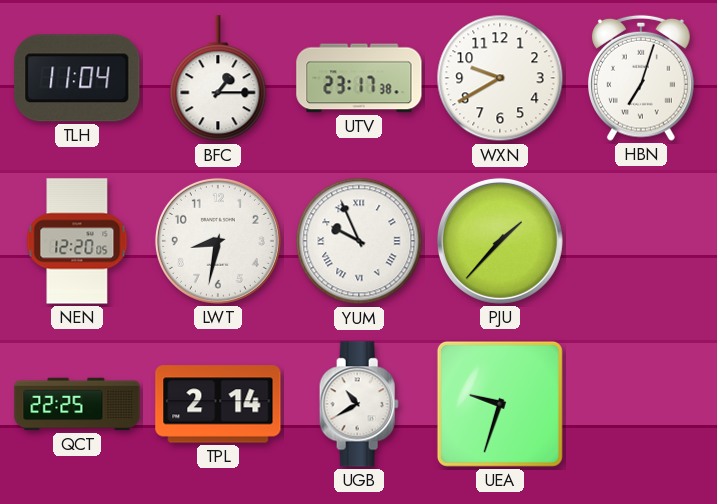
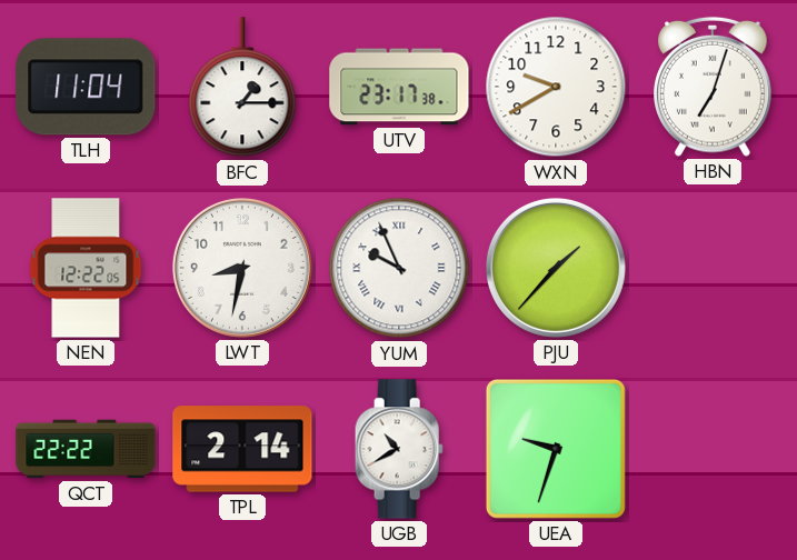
NEN: 12:20 -> 12:22 (86, 268)
QCT: 22:25 -> 22:22 (86, 449)
